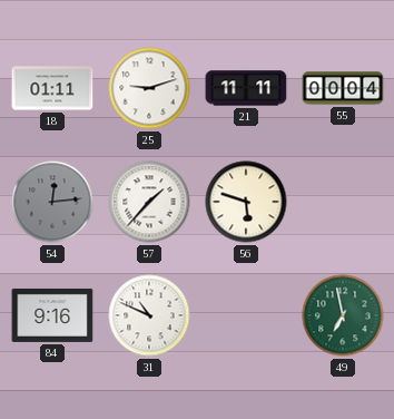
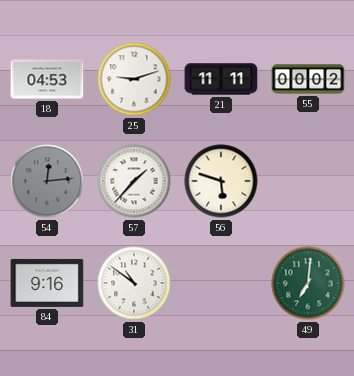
18: 01:11 -> 04:53 (47, 79)
55: 00:04 -> 00:02 (308, 79)
31: 10:49 -> 10:51 (134, 283)
49: 6:58 -> 7:01 (308, 283)
